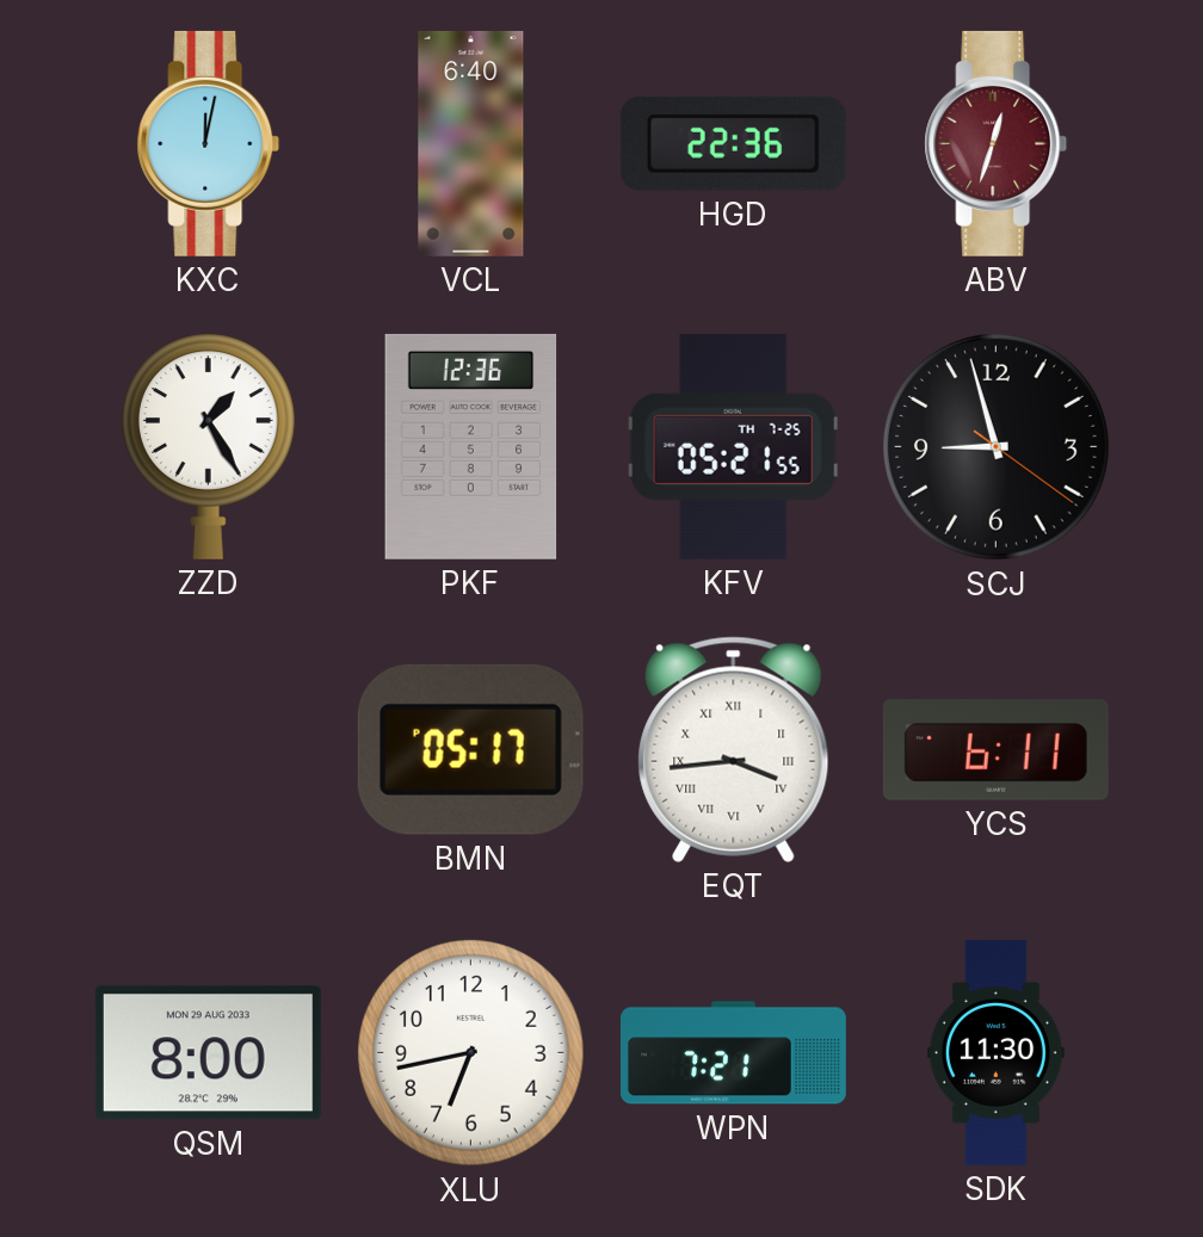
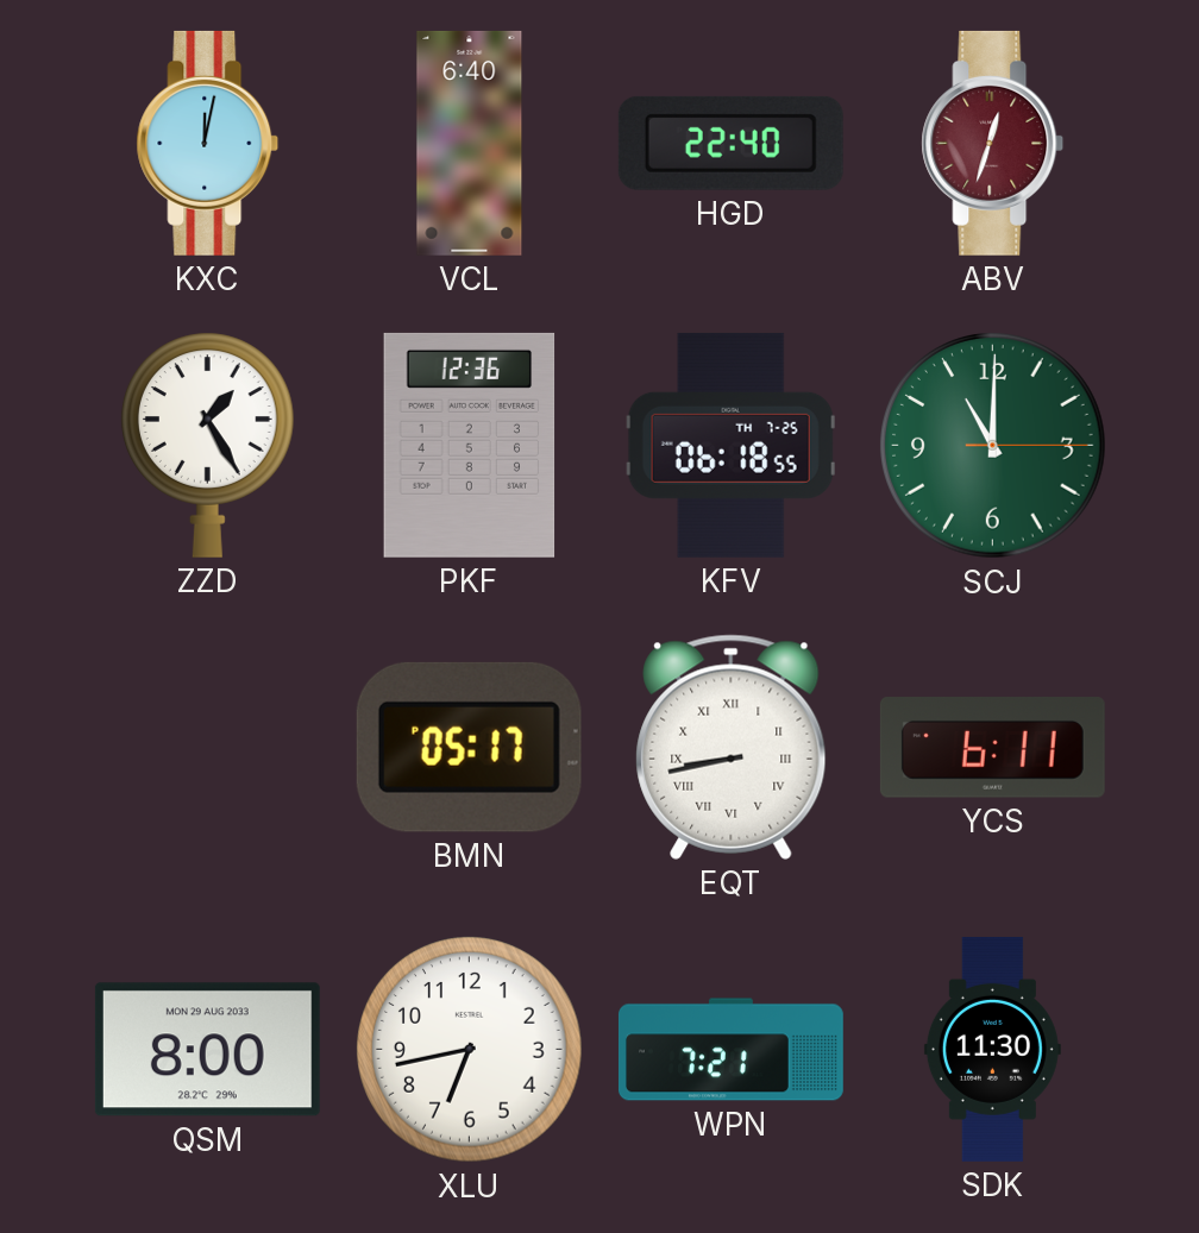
HGD: 22:36 -> 22:40 (730, 143)
KFV: 05:21 -> 06:18 (730, 445)
SCJ: 8:57 -> 11:00 (993, 446)
SCJ dial: black -> green (993, 446)
EQT: 3:44 -> 8:43 (732, 747)
